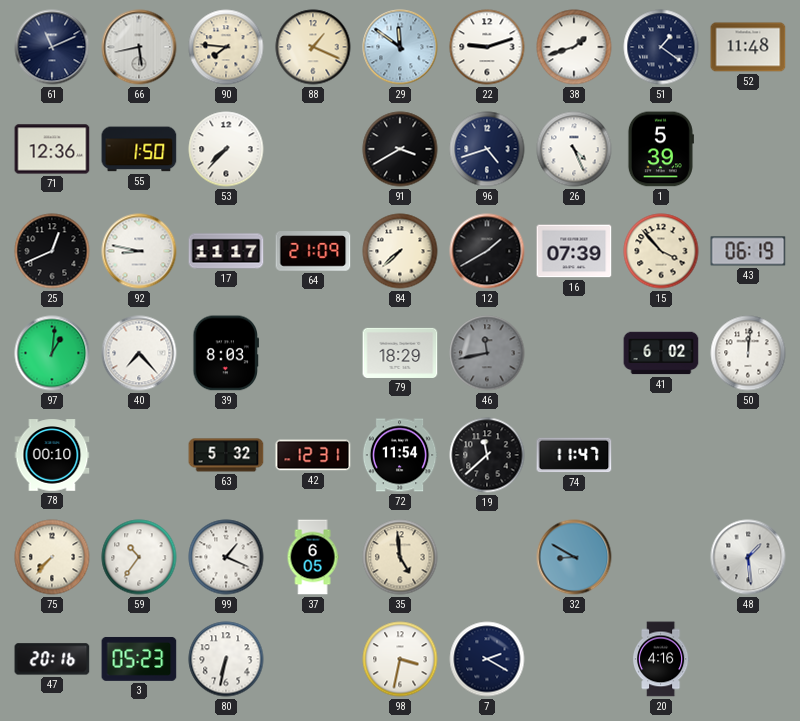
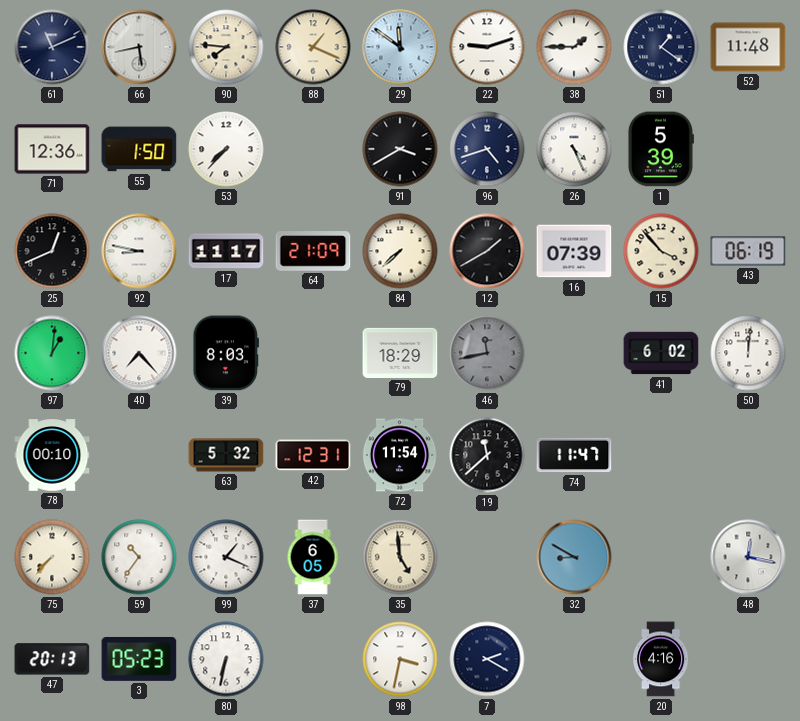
38: 1:42 -> 1:45 (574, 47)
48: 1:29 -> 12:17 (748, 557)
47: 20:16 -> 20:13 (52, 659)
